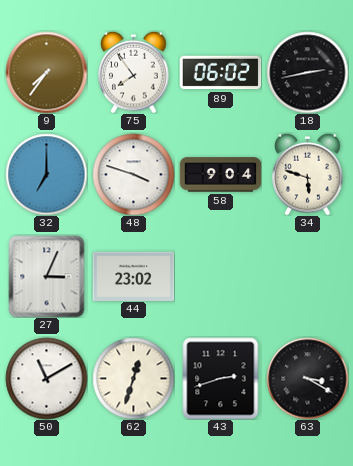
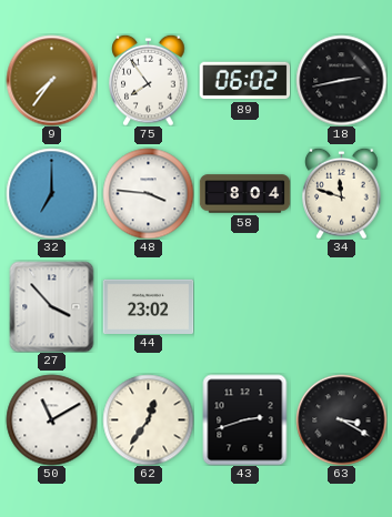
48: 3:48 -> 3:46 (148, 193)
58: 9:04 -> 8:04 (244, 194)
34: 5:48 -> 11:48 (342, 193)
27: 3:04 -> 3:53 (52, 306)
62: 12:33 -> 12:36 (148, 419)
